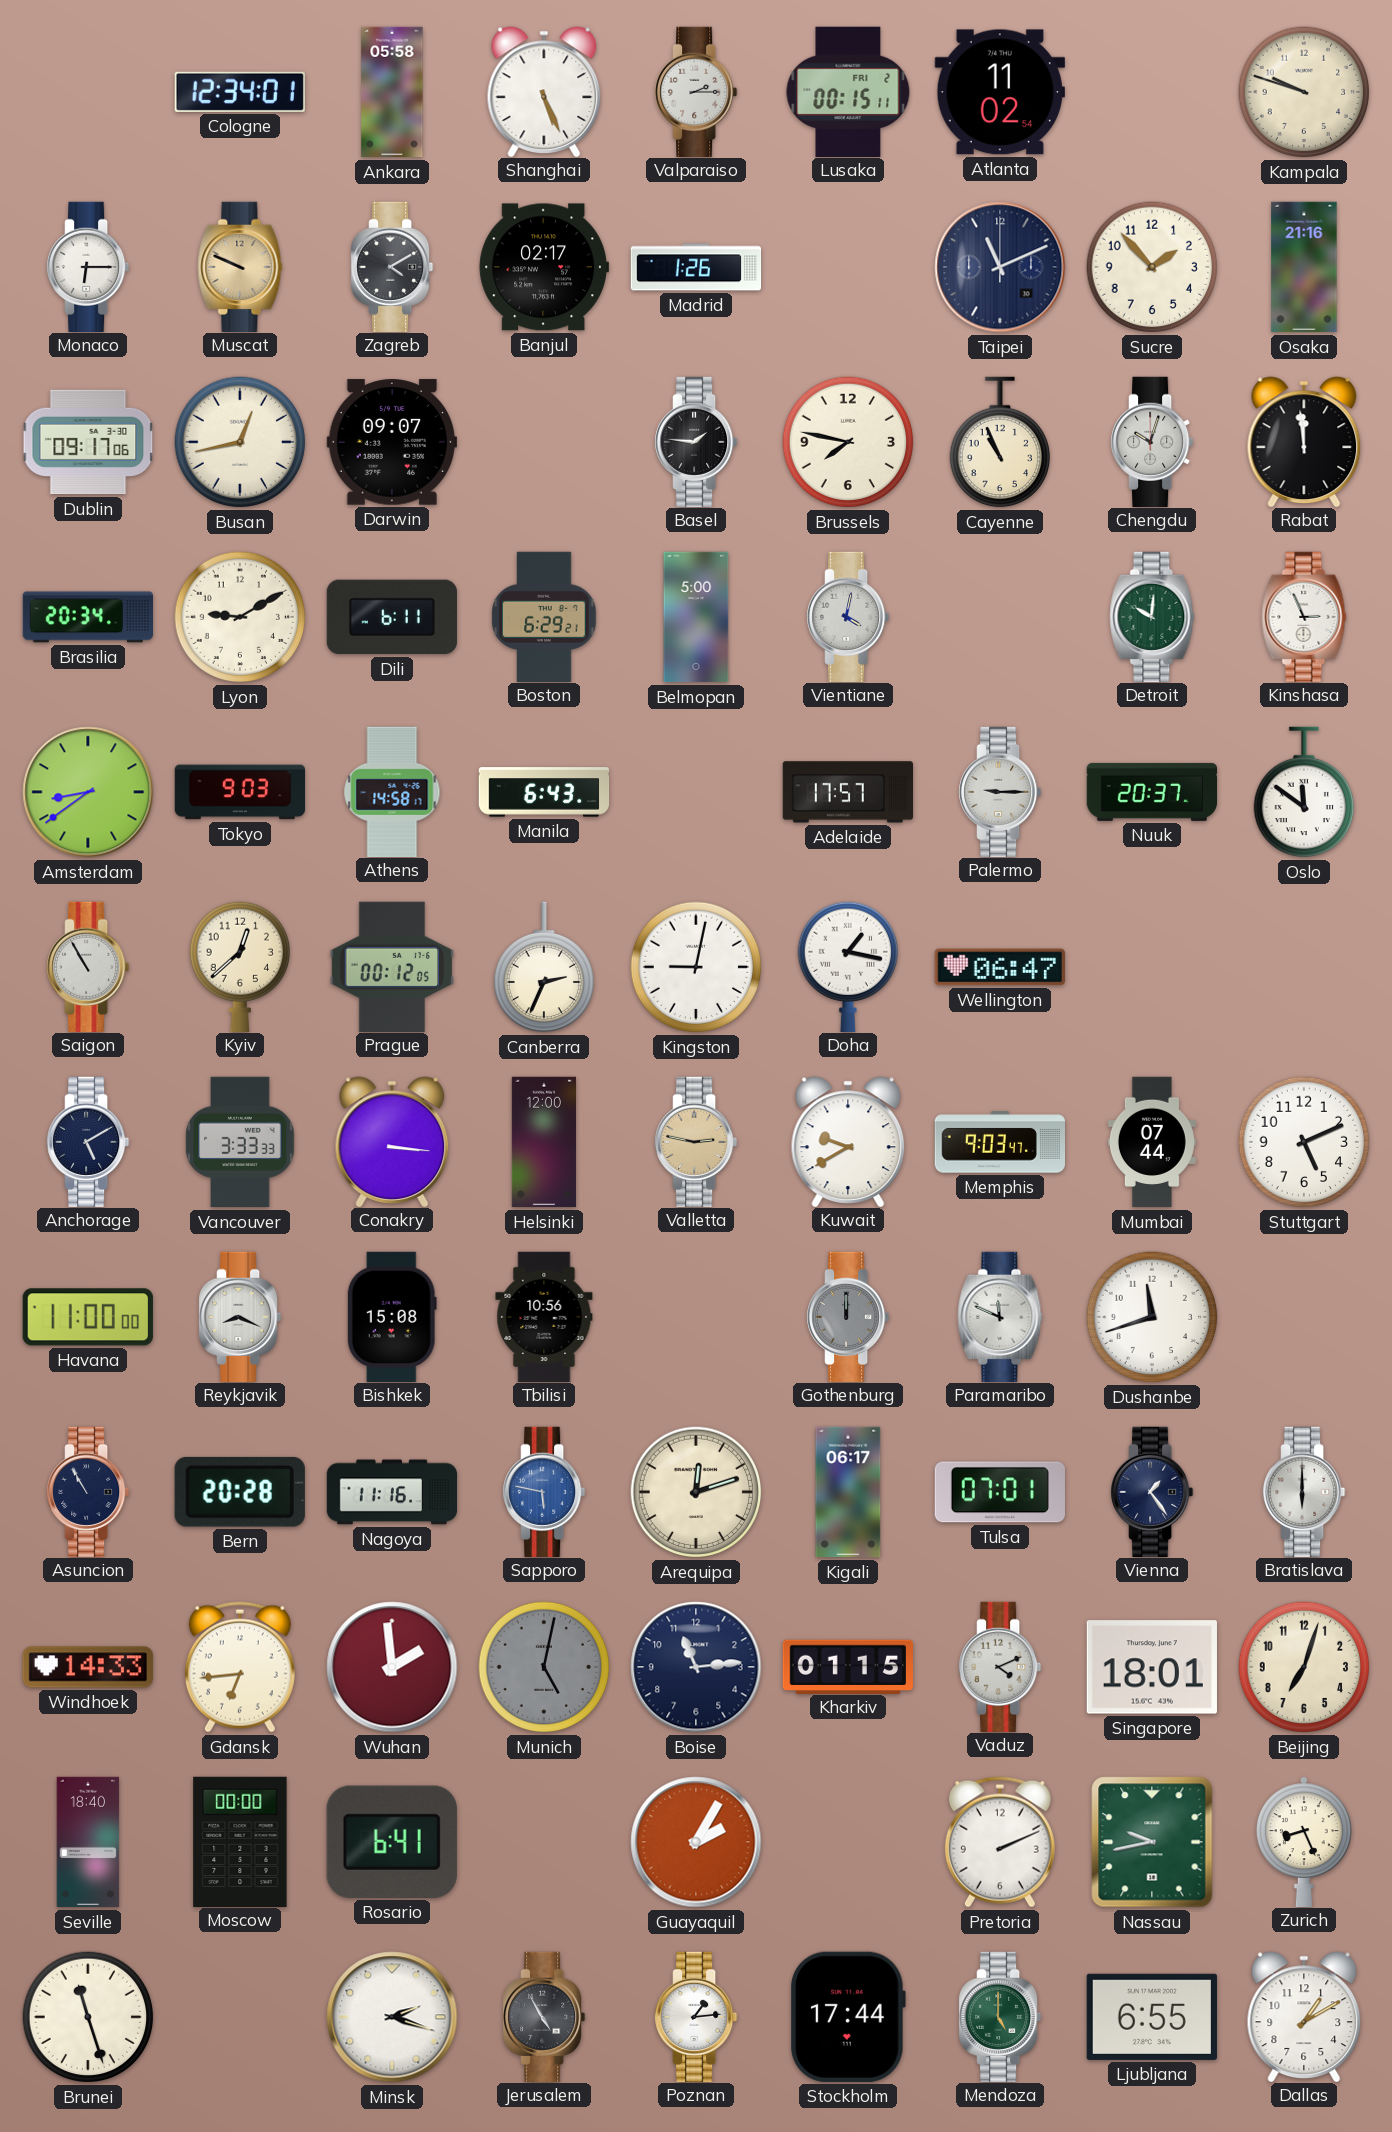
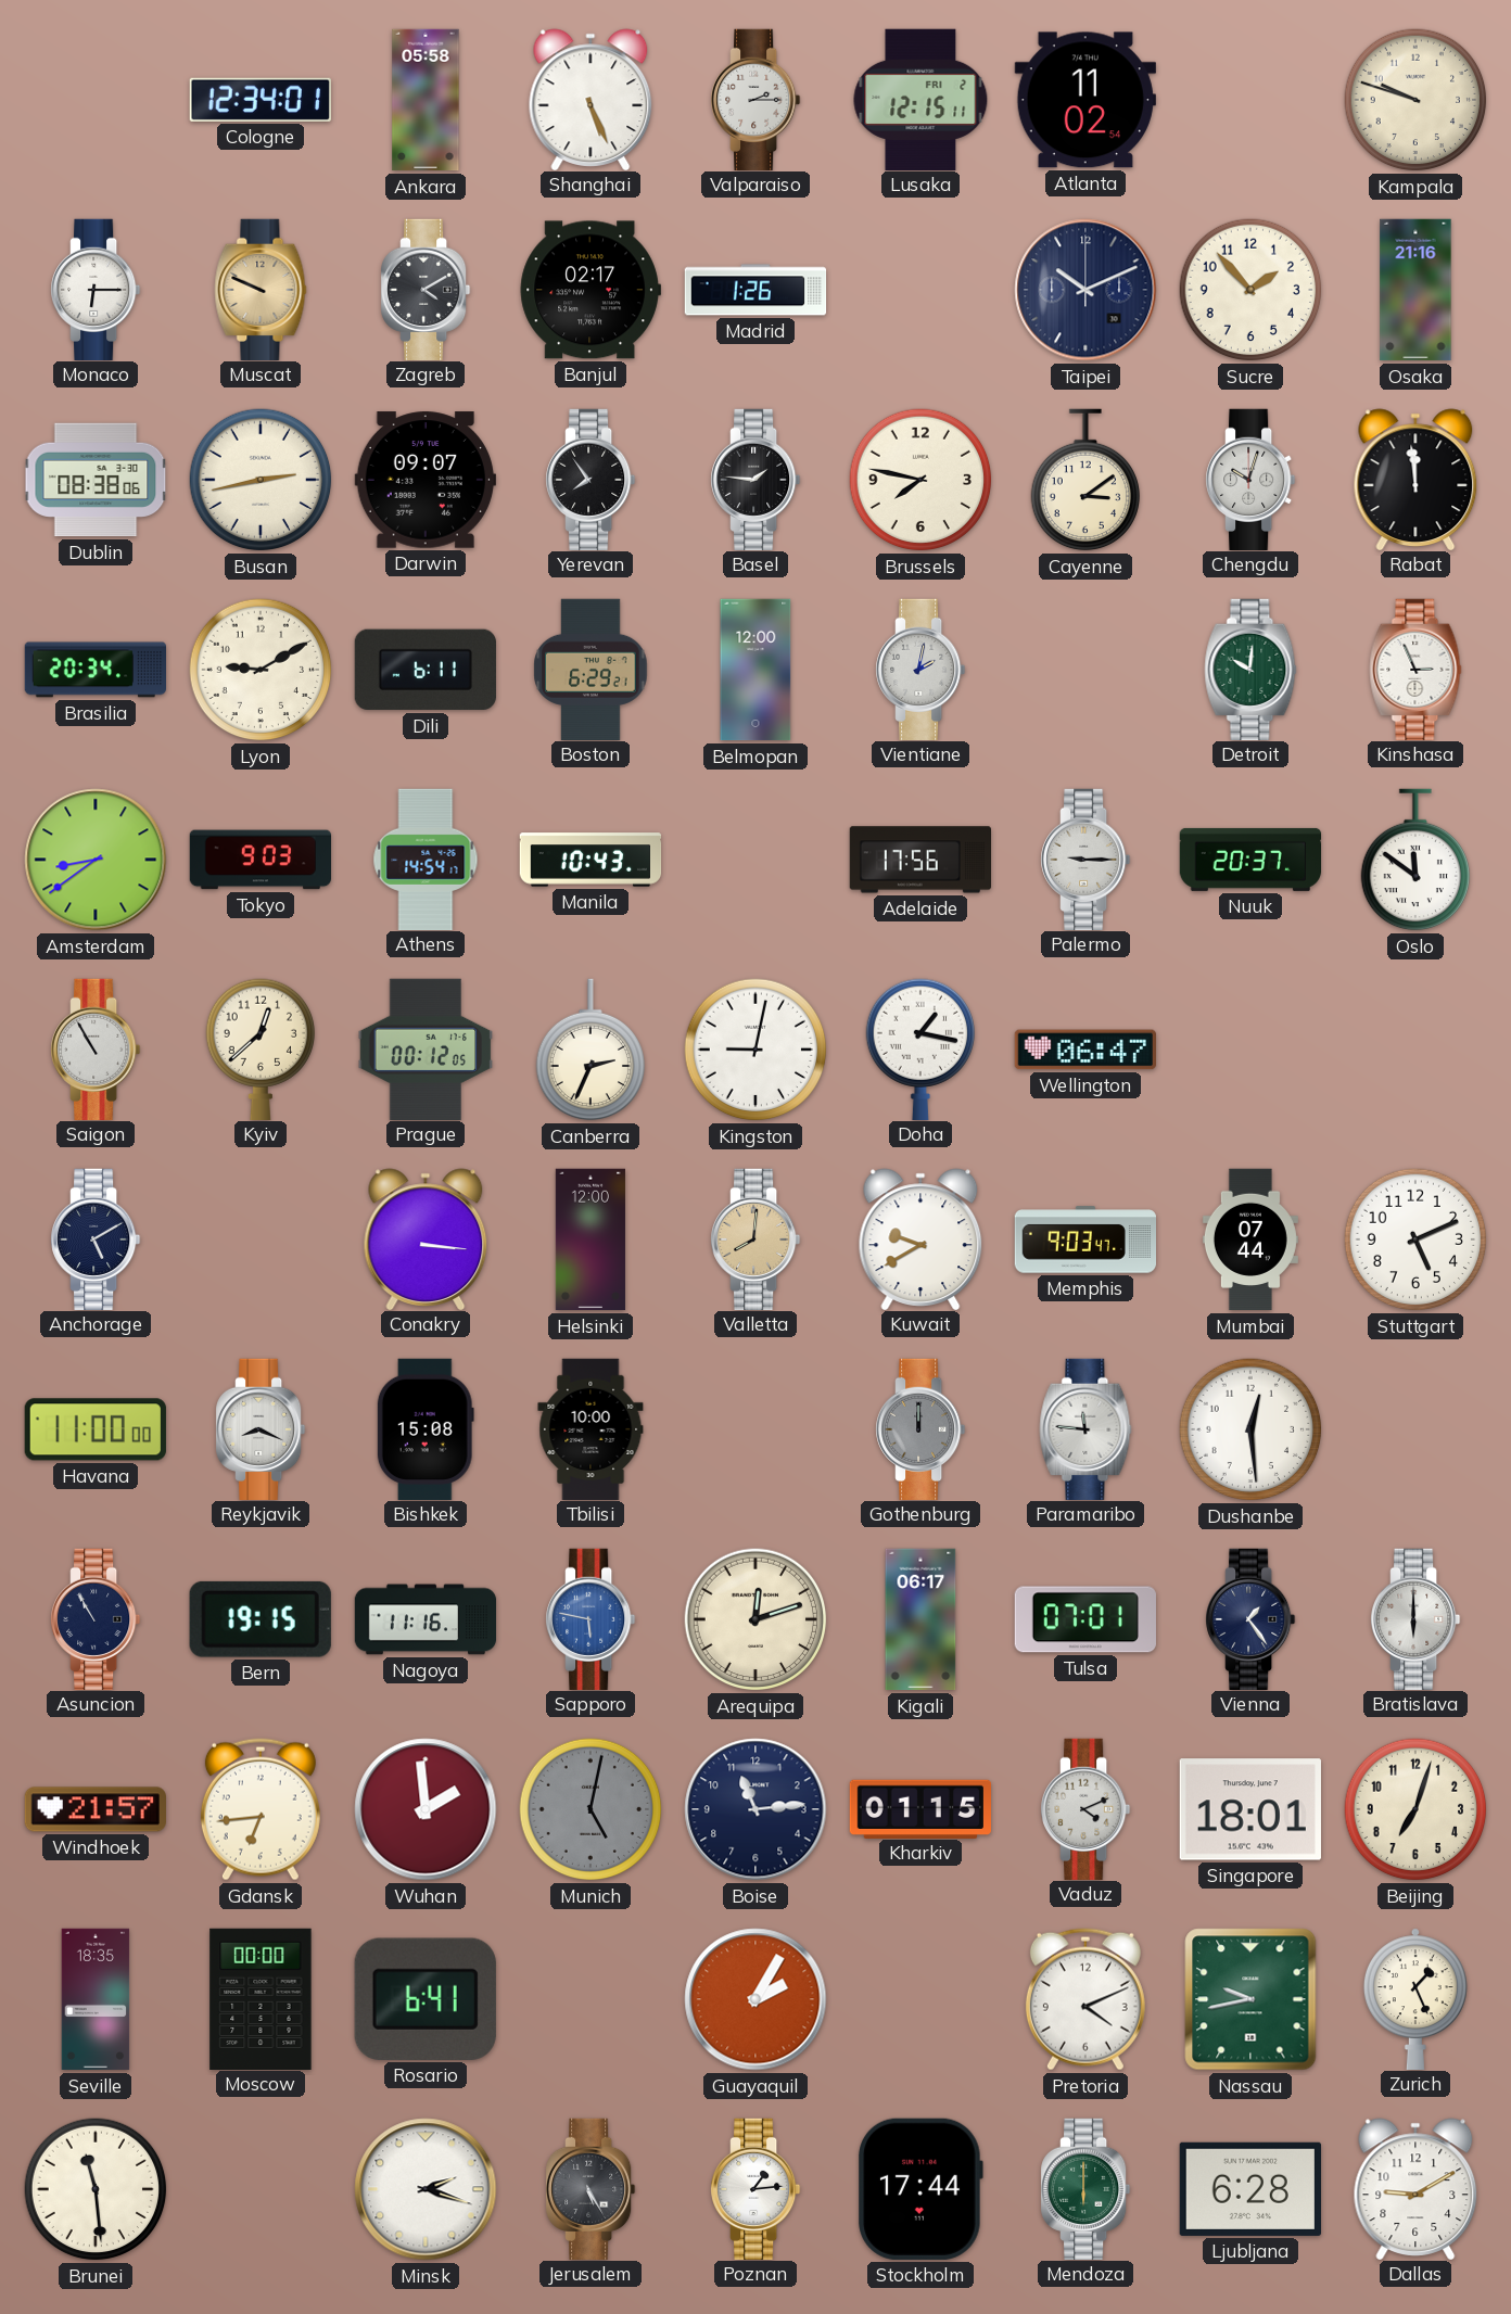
Lusaka: 00:15 -> 12:15 (920, 99)
Taipei: 11:11 -> 10:11 (1085, 290)
Dublin: 09:17 -> 08:38 (96, 480)
Busan: 12:43 -> 2:43 (261, 480)
Yerevan: none -> 7:54 (592, 479)
Cayenne: 10:56 -> 3:09 (1084, 480)
Belmopan: 5:00 -> 12:00 (755, 670)
Vientiane: 4:02 -> 2:02 (922, 669)
Athens: 14:58 -> 14:54 (426, 859)
Manila: 6:43 -> 10:43 (591, 860)
Adelaide: 17:57 -> 17:56 (919, 860)
Vancouver: 3:33 -> none (240, 1142)
Valletta: 2:47 -> 8:01 (757, 1238)
Tbilisi: 10:56 -> 10:00 (591, 1428)
Paramaribo: 11:49 -> 11:46 (1085, 1428)
Dushanbe: 11:42 -> 12:29 (1250, 1429)
Bern: 20:28 -> 19:15 (261, 1619)
Windhoek: 14:33 -> 21:57 (96, 1809)
Seville: 18:40 -> 18:35 (96, 1999)
Pretoria: 2:11 -> 4:11 (1085, 1999)
Zurich: 8:26 -> 1:26 (1415, 1998)
Brunei: 11:27 -> 11:29 (96, 2189)
Jerusalem: 4:55 -> 5:25 (592, 2188)
Mendoza: 5:00 -> 6:00 (1087, 2188)
Ljubljana: 6:55 -> 6:28 (1250, 2189)
Dallas: 1:10 -> 9:10 (1415, 2188)
